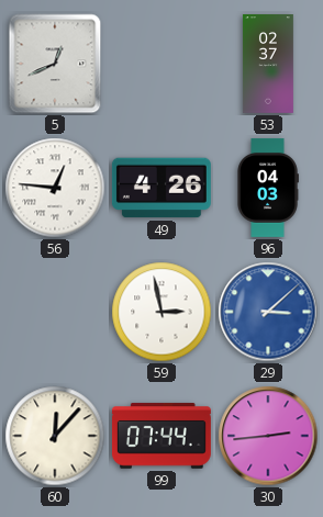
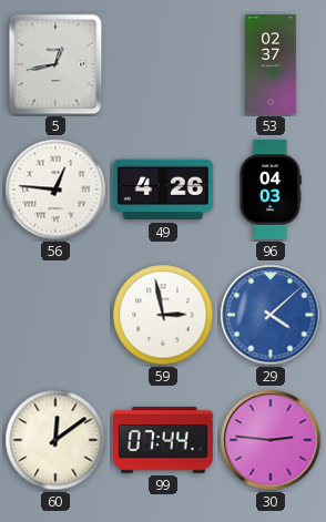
5: 12:41 -> 12:43 (55, 64)
29: 3:08 -> 4:08 (271, 315)
60: 12:07 -> 12:09 (55, 440)
30: 2:44 -> 2:46 (271, 440)
